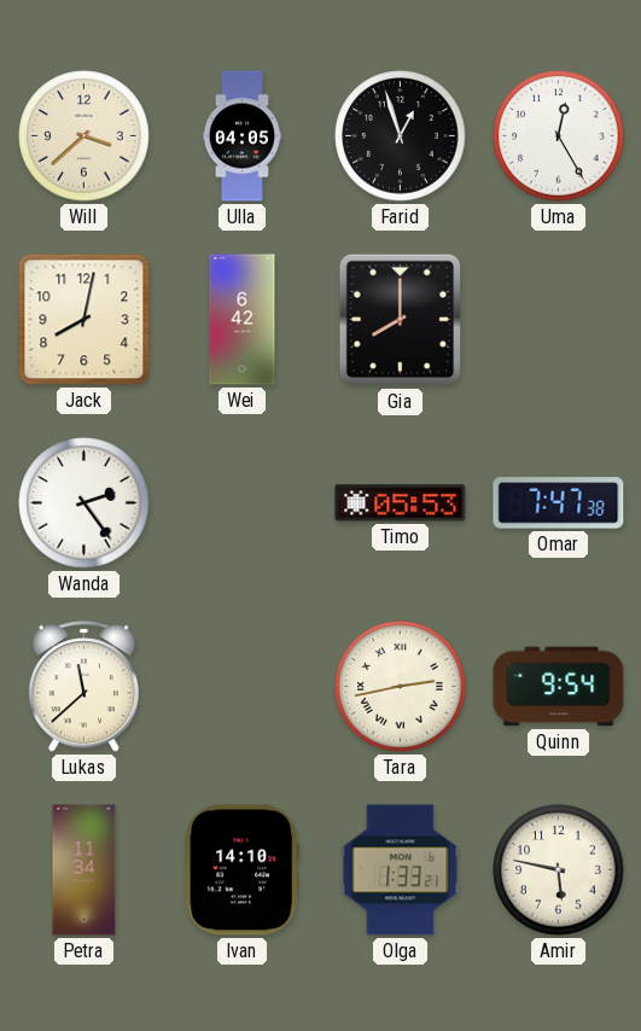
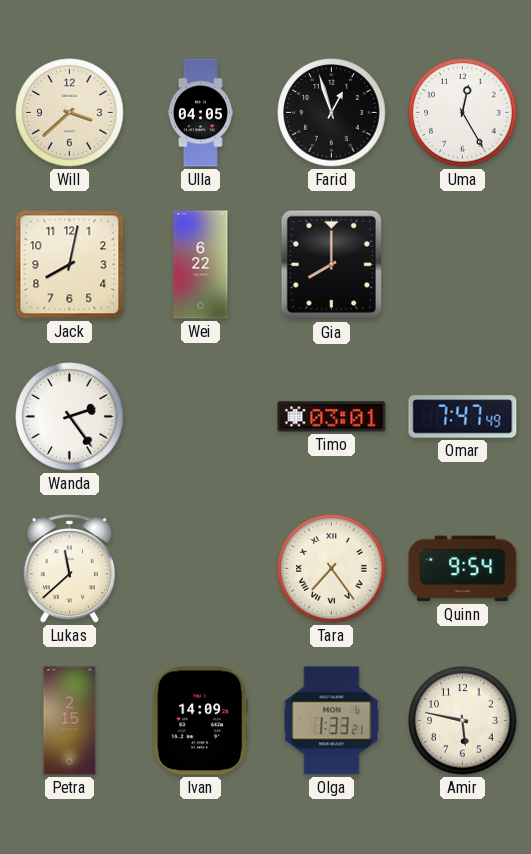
Wei: 6:42 -> 6:22 (201, 265)
Timo: 05:53 -> 03:01 (332, 417)
Omar: 7:47:38 -> 7:47:49 (463, 417)
Tara: 2:43 -> 7:24 (332, 569)
Petra: 11:34 -> 2:15 (70, 721)
Ivan: 14:10 -> 14:09 (201, 721)
